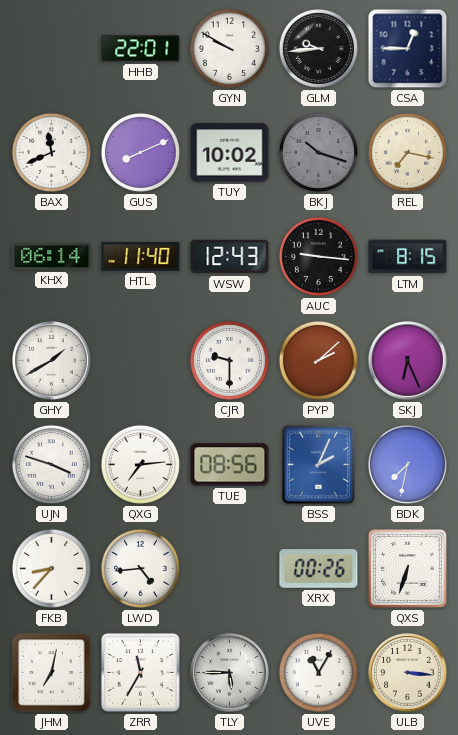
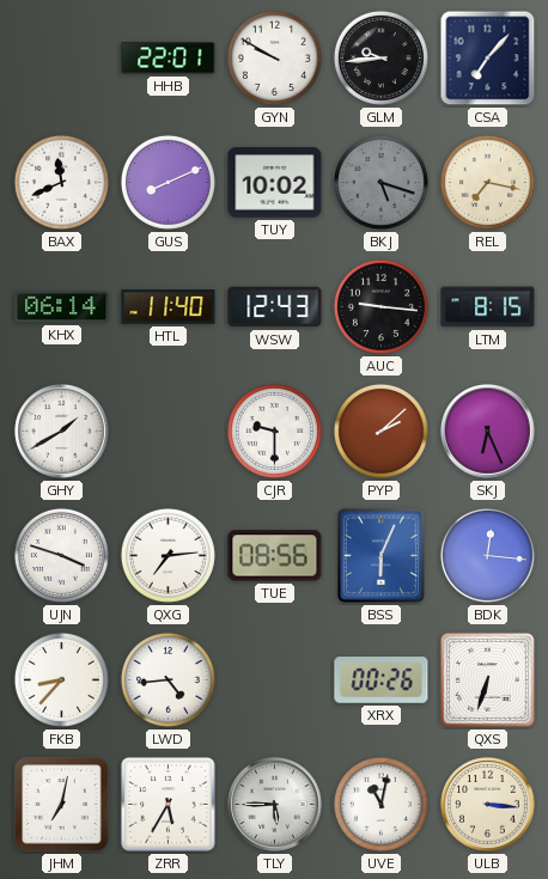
CSA: 12:45 -> 7:07 (488, 59)
BKJ: 10:18 -> 5:18 (380, 182)
BSS: 2:04 -> 6:04 (380, 555)
BDK: 7:32 -> 12:16 (487, 555)
ZRR: 11:35 -> 5:35 (169, 805)
UVE: 11:05 -> 11:02 (380, 804)
